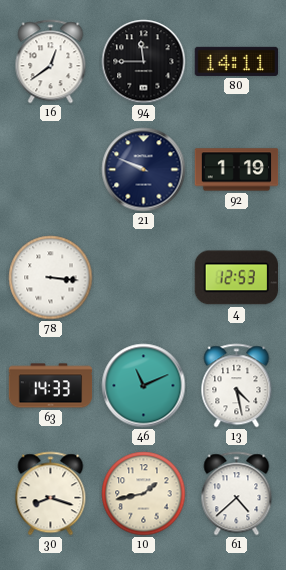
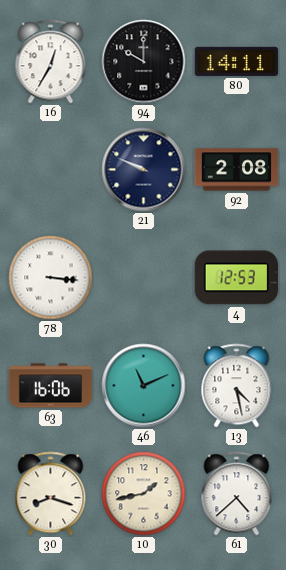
16: 12:39 -> 12:35 (51, 62)
94: 11:45 -> 10:00 (144, 62)
92: 1:19 -> 2:08 (237, 170)
63: 14:33 -> 16:06 (51, 386)
